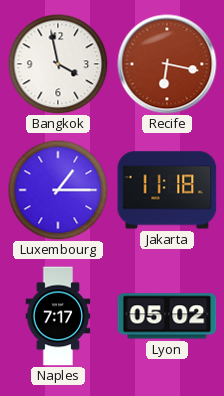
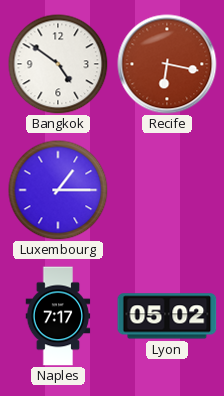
Bangkok: 3:58 -> 4:51 (58, 64)
Jakarta: 11:18 -> none (167, 190)
